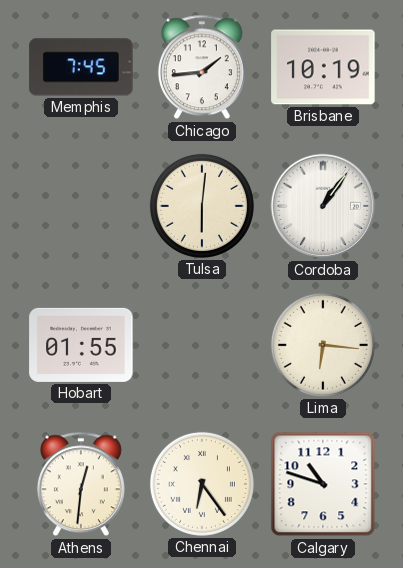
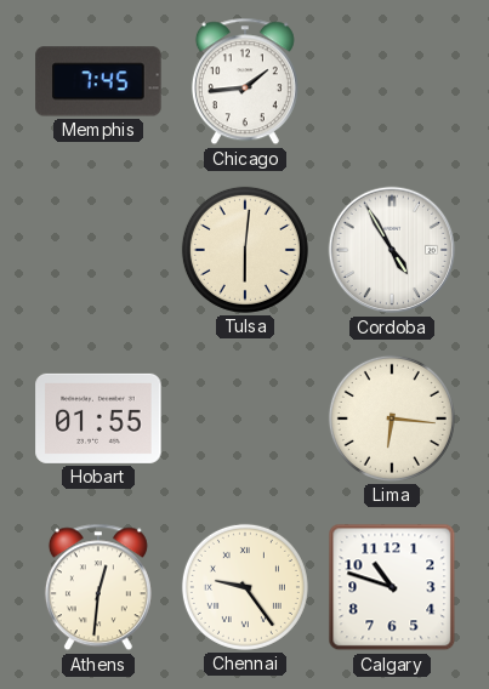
Brisbane: 10:19 -> none (323, 67)
Cordoba: 1:06 -> 4:55 (392, 250)
Chennai: 6:24 -> 9:24 (245, 587)
